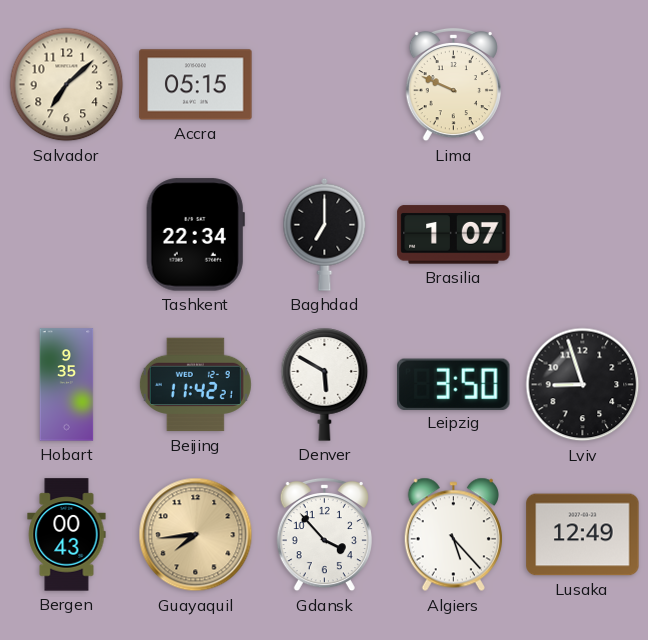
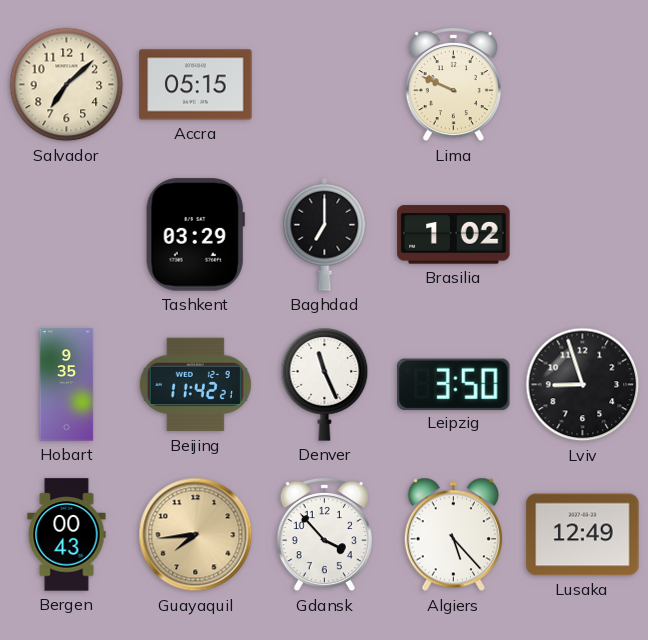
Tashkent: 22:34 -> 03:29 (195, 235)
Brasilia: 1:07 -> 1:02 (454, 235)
Denver: 5:50 -> 11:26 (325, 385)
